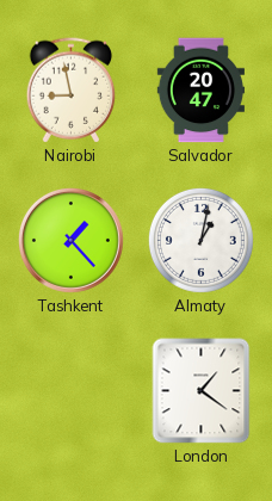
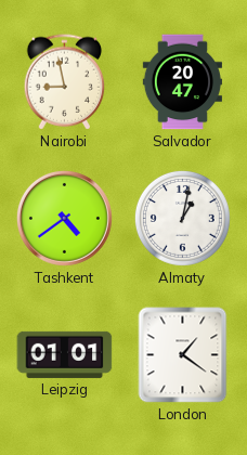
Tashkent: 1:23 -> 4:39 (64, 218)
Leipzig: none -> 01:01 (65, 354)
